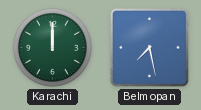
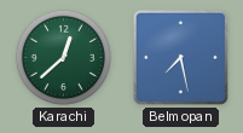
Karachi: 12:00 -> 12:38 (63, 57)
